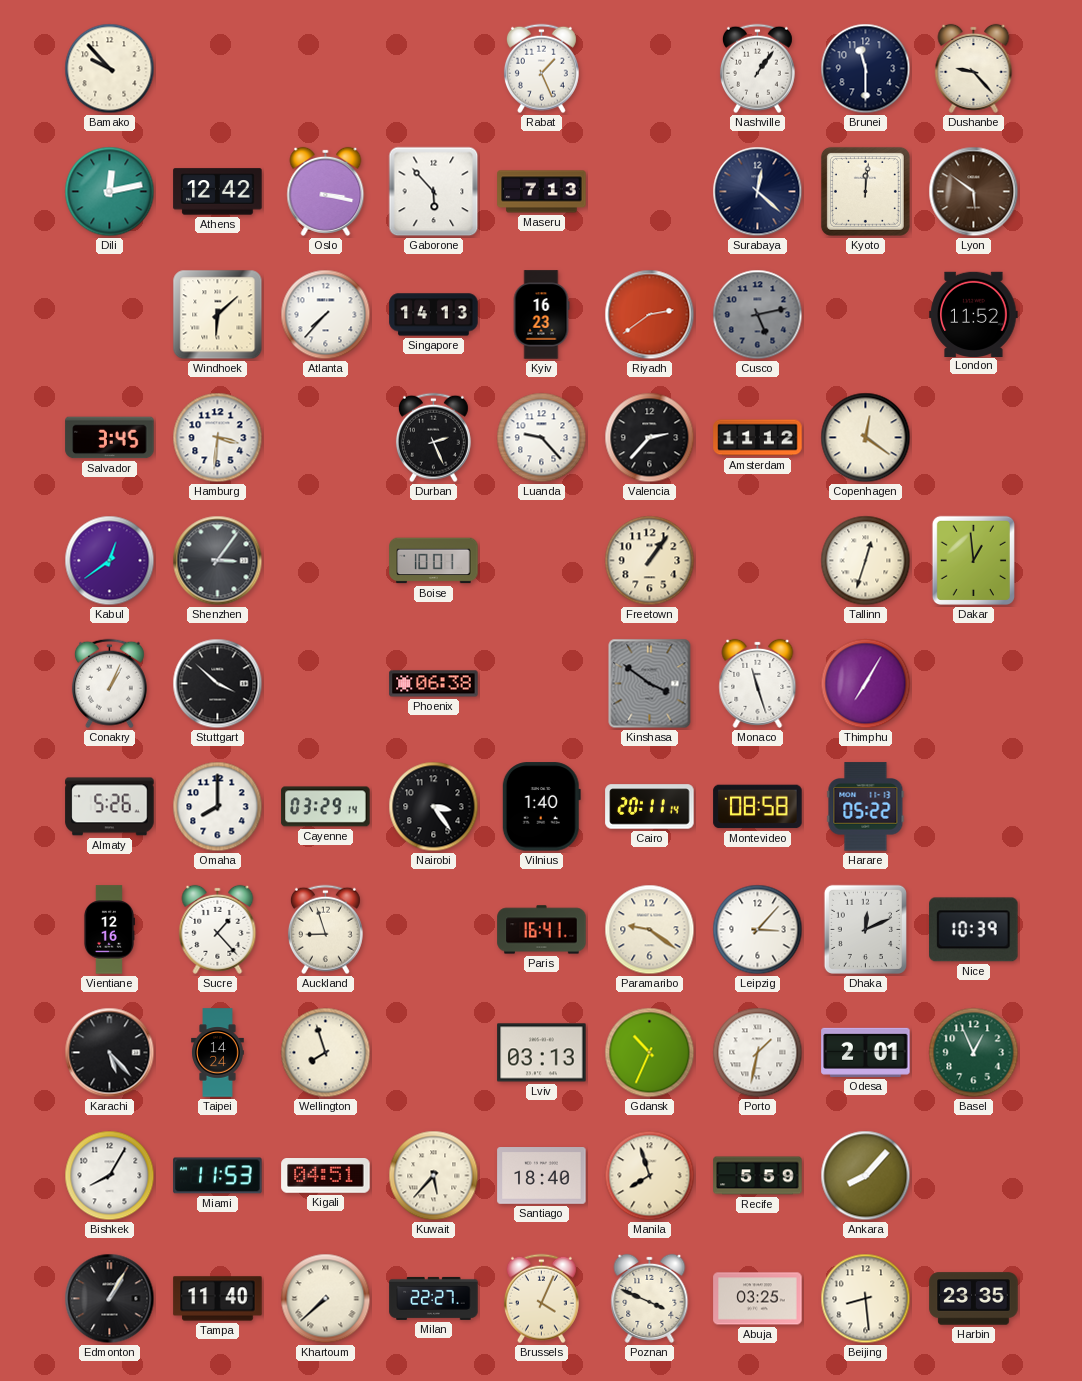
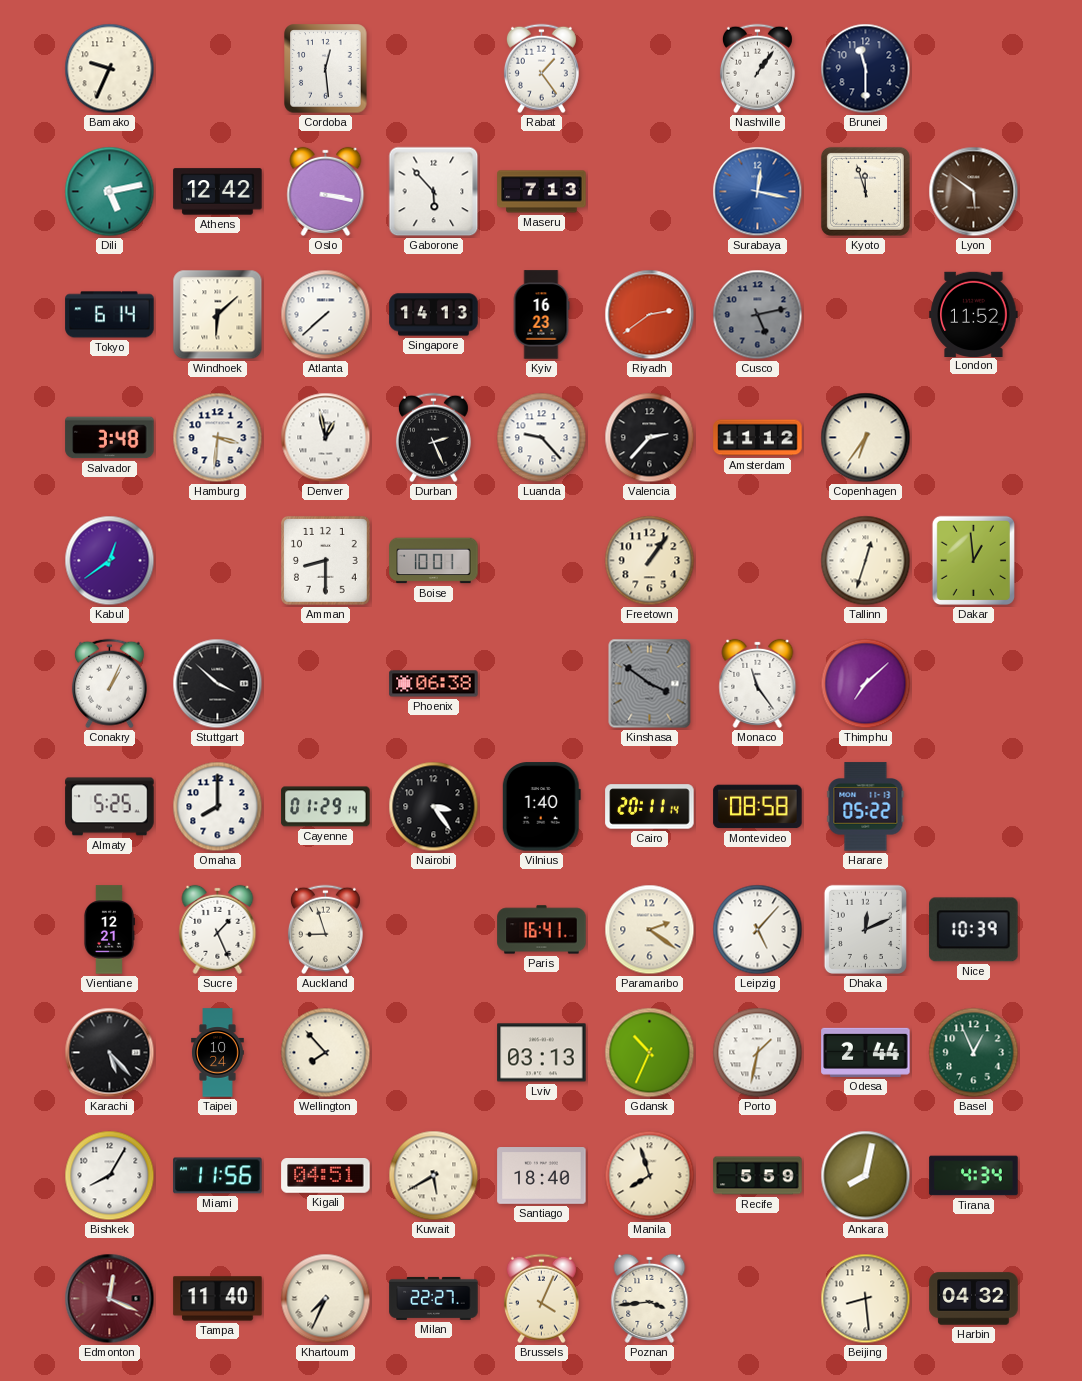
Bamako: 9:53 -> 9:34 (110, 69)
Cordoba: none -> 12:29 (326, 69)
Rabat: 1:26 -> 1:24 (541, 69)
Dushanbe: 9:23 -> none (974, 68)
Dili: 12:13 -> 5:13 (110, 192)
Surabaya: 12:22 -> 12:17 (758, 192)
Surabaya dial: navy -> blue (758, 192)
Kyoto: 12:01 -> 11:57 (865, 191)
Tokyo: none -> 6:14 (110, 315)
Atlanta: 7:37 -> 7:38 (326, 315)
Salvador: 3:45 -> 3:48 (110, 438)
Denver: none -> 12:58 (326, 438)
Copenhagen: 12:21 -> 6:36 (866, 438)
Shenzhen: 3:06 -> none (218, 561)
Amman: none -> 8:30 (326, 561)
Monaco: 11:27 -> 11:24 (758, 683)
Thimphu: 7:05 -> 7:08 (866, 684)
Almaty: 5:26 -> 5:25 (110, 807)
Cayenne: 03:29 -> 01:29 (326, 807)
Vientiane: 12:16 -> 12:21 (108, 930)
Sucre: 1:23 -> 1:26 (218, 929)
Paramaribo: 9:21 -> 2:21 (650, 930)
Leipzig: 3:07 -> 5:07 (758, 930)
Taipei: 14:24 -> 10:24 (218, 1053)
Wellington: 7:57 -> 7:53 (326, 1053)
Odesa: 2:01 -> 2:44 (866, 1052)
Miami: 11:53 -> 11:56 (218, 1176)
Kuwait: 5:37 -> 5:40 (434, 1176)
Ankara: 8:07 -> 8:02 (866, 1176)
Tirana: none -> 4:34 (974, 1176)
Edmonton: 1:05 -> 12:19 (110, 1299)
Edmonton dial: black -> burgundy (110, 1299)
Khartoum: 7:38 -> 7:34 (326, 1299)
Poznan: 3:49 -> 3:44 (650, 1298)
Abuja: 03:25 -> none (758, 1299)
Harbin: 23:35 -> 04:32 (974, 1299)
